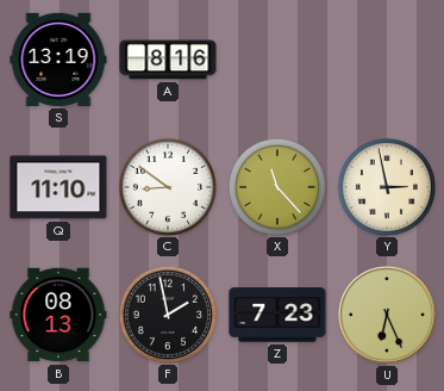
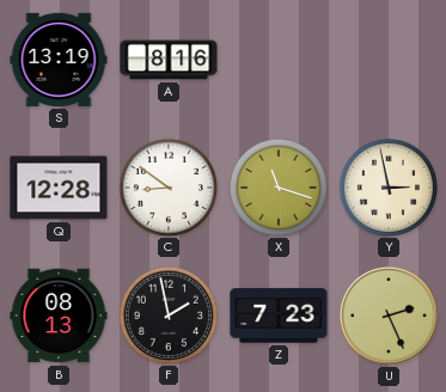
Q: 11:10 -> 12:28 (59, 188)
X: 11:23 -> 11:18 (277, 186)
U: 6:26 -> 2:26 (389, 316)
